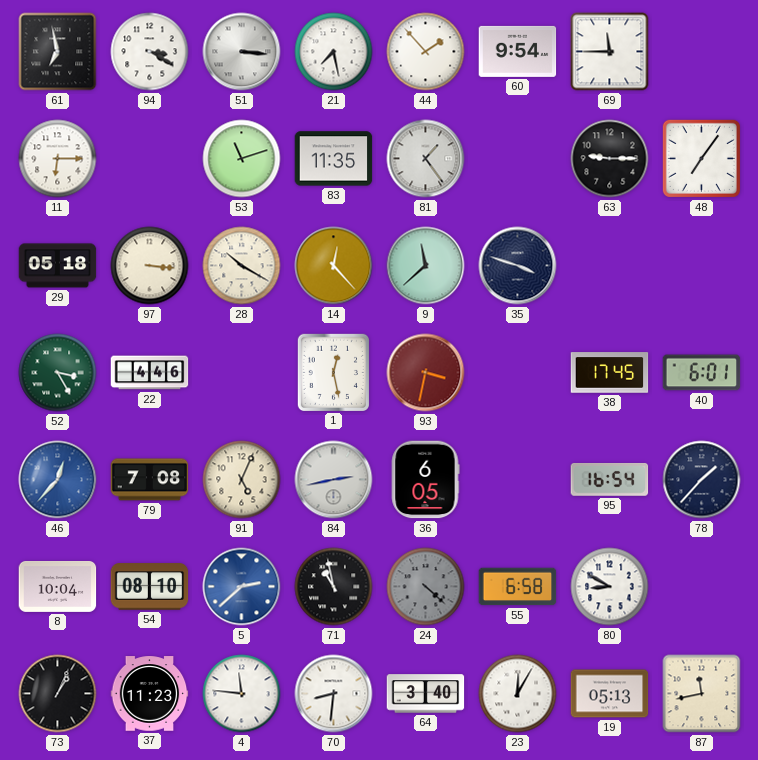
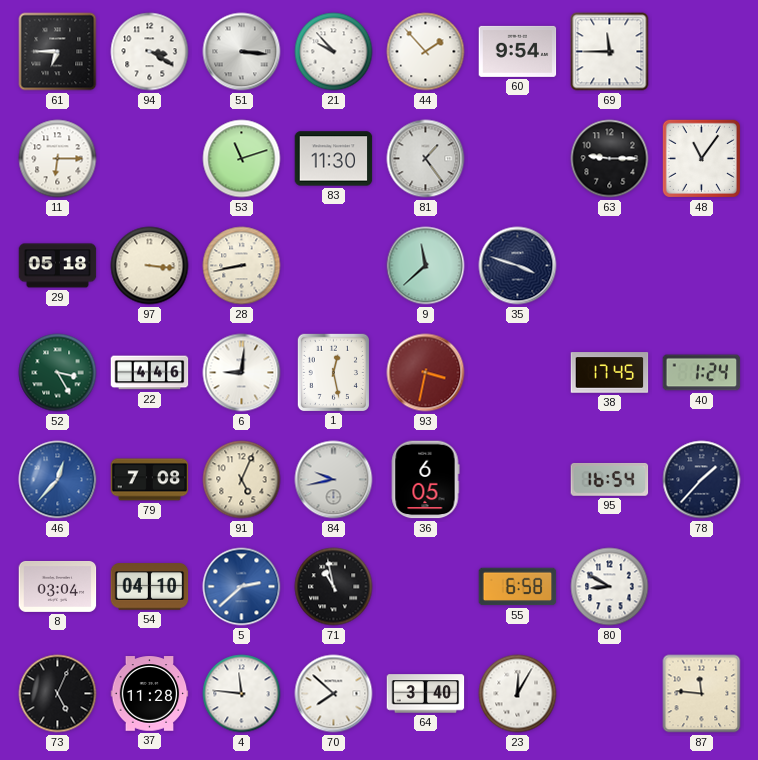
61: 6:58 -> 6:45 (58, 52)
21: 7:28 -> 9:53 (334, 52)
83: 11:35 -> 11:30 (334, 159)
48: 7:06 -> 11:06 (701, 158)
28: 10:20 -> 8:43 (242, 266)
14: 12:23 -> none (334, 266)
6: none -> 9:01 (242, 373)
40: 6:01 -> 1:24 (702, 373)
84: 2:43 -> 9:43 (334, 480)
8: 10:04 -> 03:04 (58, 586)
54: 08:10 -> 04:10 (150, 587)
24: 4:22 -> none (426, 587)
73: 1:04 -> 5:04 (58, 694)
37: 11:23 -> 11:28 (150, 694)
70: 8:31 -> 7:52 (334, 694)
19: 05:13 -> none (610, 694)
87: 11:43 -> 11:46 (702, 694)
